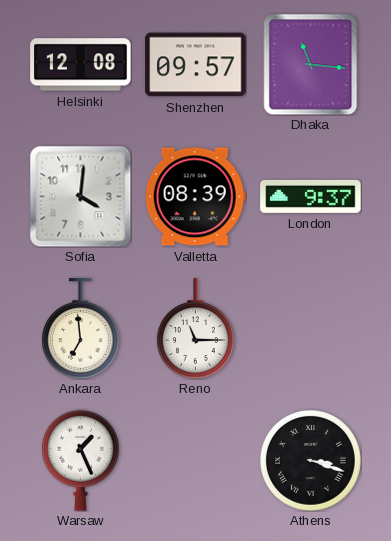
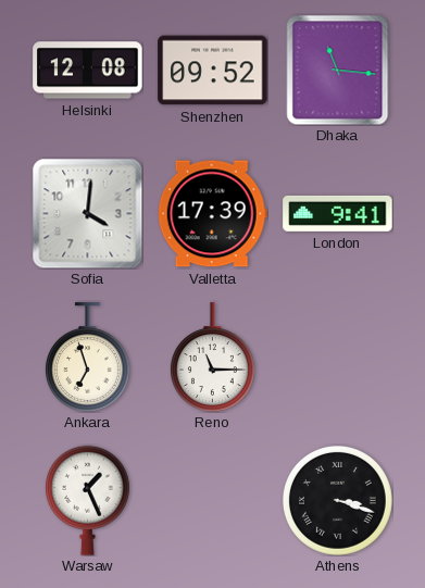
Shenzhen: 09:57 -> 09:52 (213, 71)
Valletta: 08:39 -> 17:39 (212, 214)
London: 9:37 -> 9:41 (338, 213)
Ankara: 6:59 -> 6:57 (87, 358)
